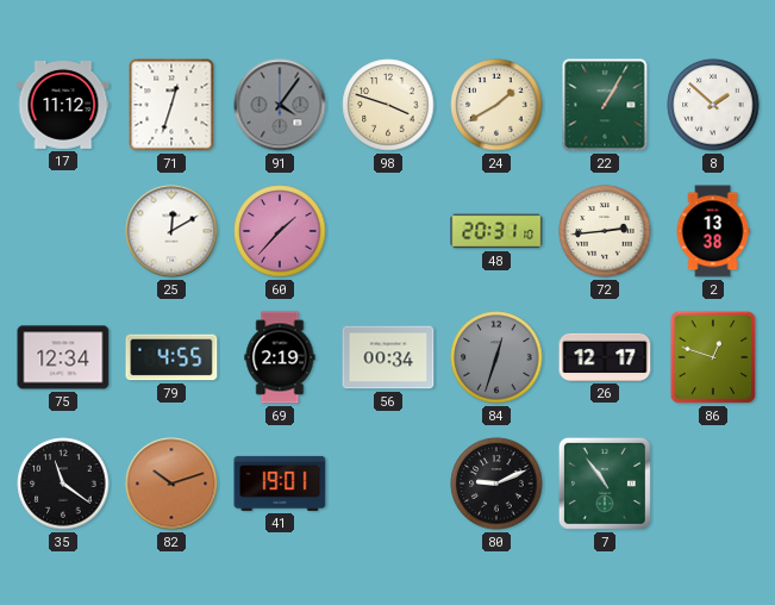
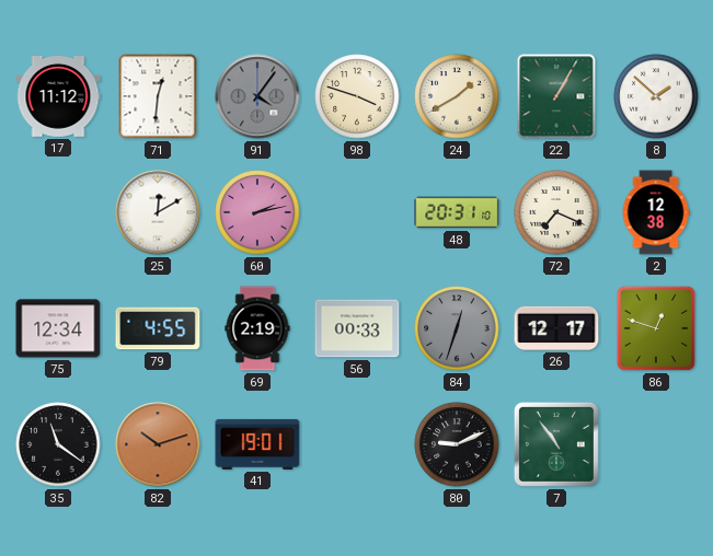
71: 12:33 -> 12:31 (158, 96)
60: 1:37 -> 2:13 (257, 212)
72: 2:44 -> 7:19 (556, 212)
2: 13:38 -> 12:38 (656, 212)
56: 00:34 -> 00:33 (357, 328)
